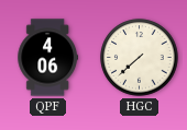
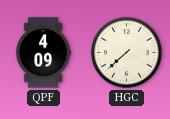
QPF: 4:06 -> 4:09 (43, 53)
